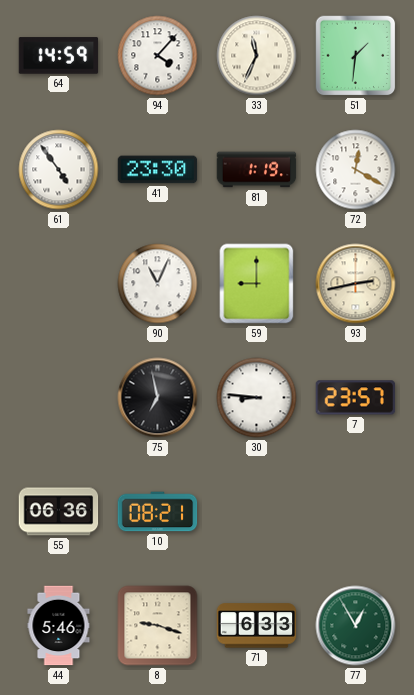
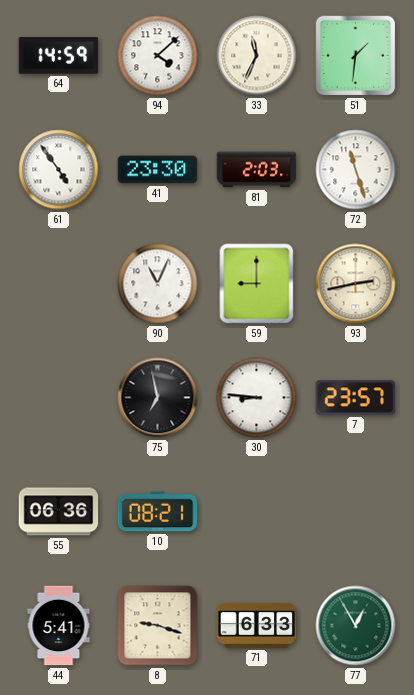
94: 4:07 -> 4:08 (158, 56)
81: 1:19 -> 2:03 (257, 170)
72: 12:20 -> 11:27 (356, 170)
44: 5:46 -> 5:41 (59, 626)
